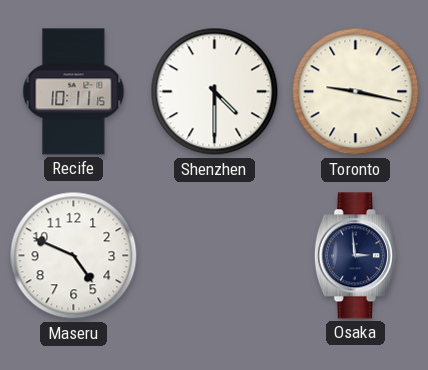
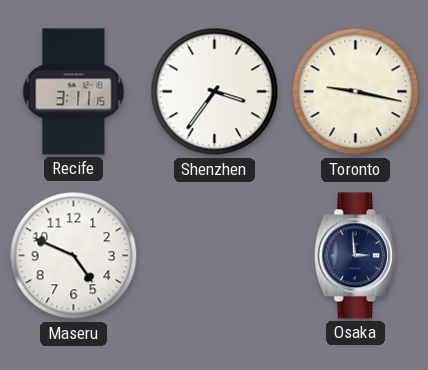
Recife: 10:11 -> 3:11 (74, 92)
Shenzhen: 4:30 -> 3:36 (215, 92)
